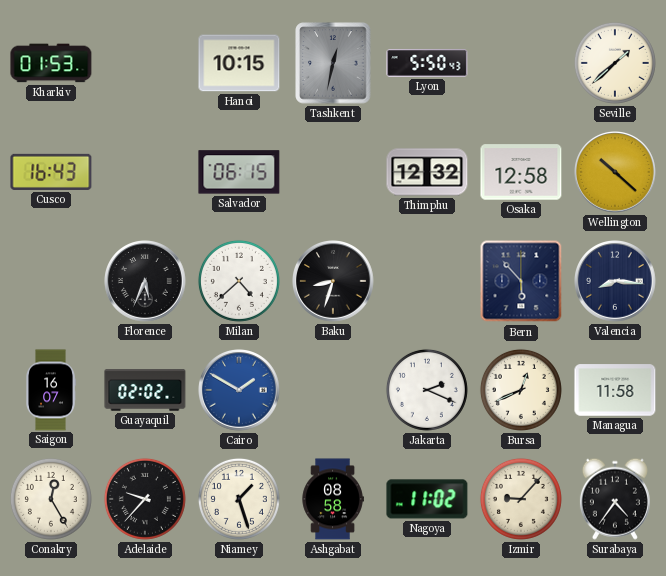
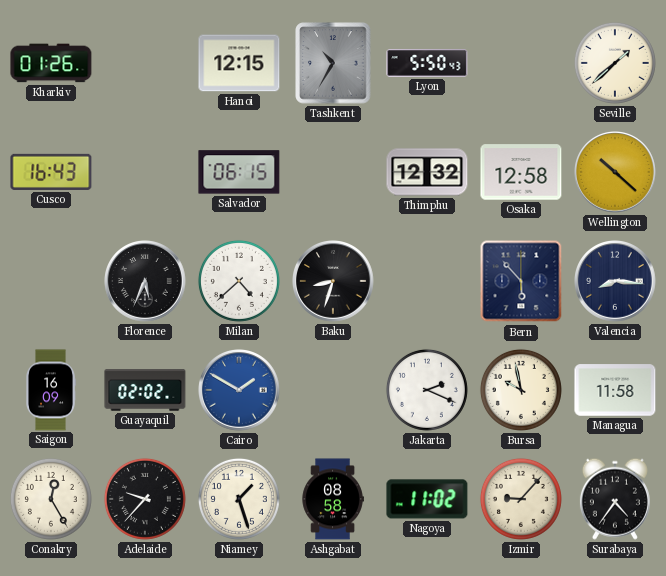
Kharkiv: 01:53 -> 01:26 (51, 63)
Hanoi: 10:15 -> 12:15 (239, 63)
Tashkent: 12:32 -> 10:35 (333, 63)
Saigon: 16:07 -> 16:09 (51, 390)
Bursa: 12:41 -> 9:58 (521, 390)
